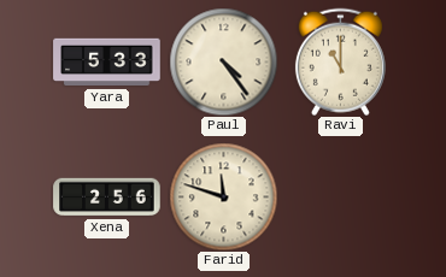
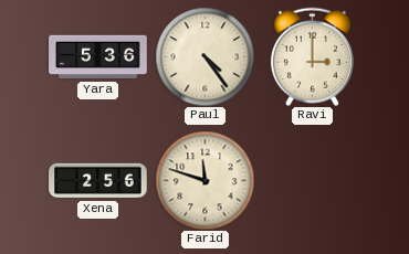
Yara: 5:33 -> 5:36 (98, 57)
Ravi: 11:00 -> 3:00 (312, 56)
